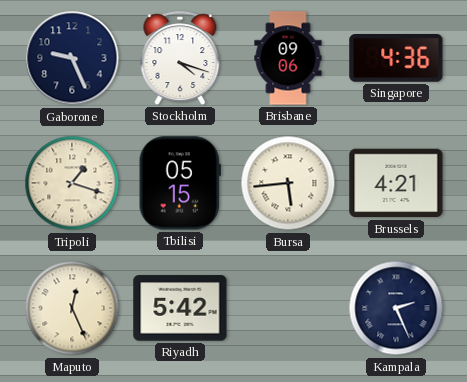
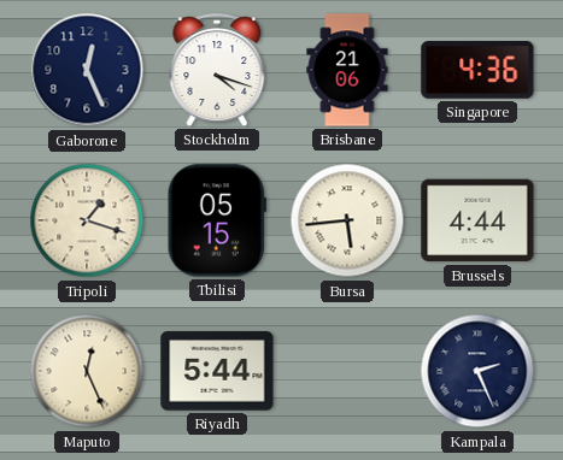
Gaborone: 9:26 -> 12:26 (87, 70)
Brisbane: 09:06 -> 21:06 (347, 70)
Brussels: 4:21 -> 4:44 (477, 220)
Riyadh: 5:42 -> 5:44 (217, 371)
